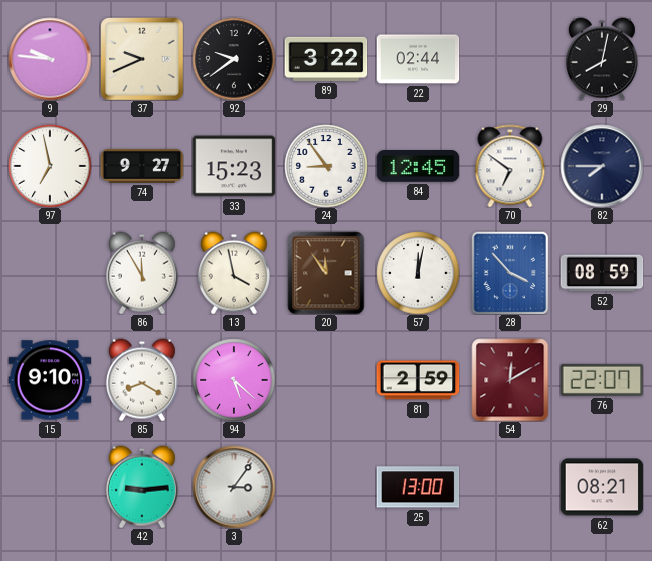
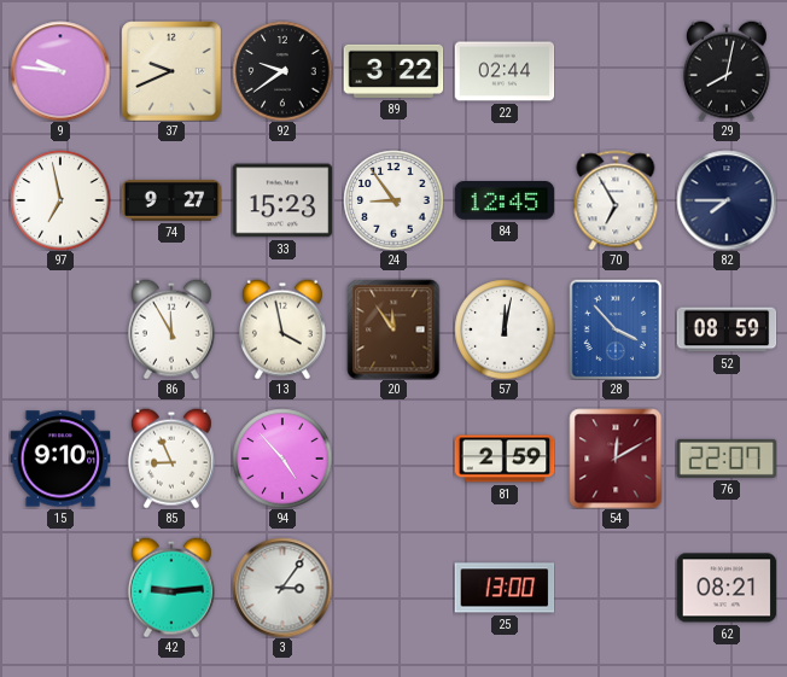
70: 6:51 -> 6:55 (616, 200)
85: 8:20 -> 8:56 (171, 459)
94: 5:22 -> 4:53 (282, 459)
